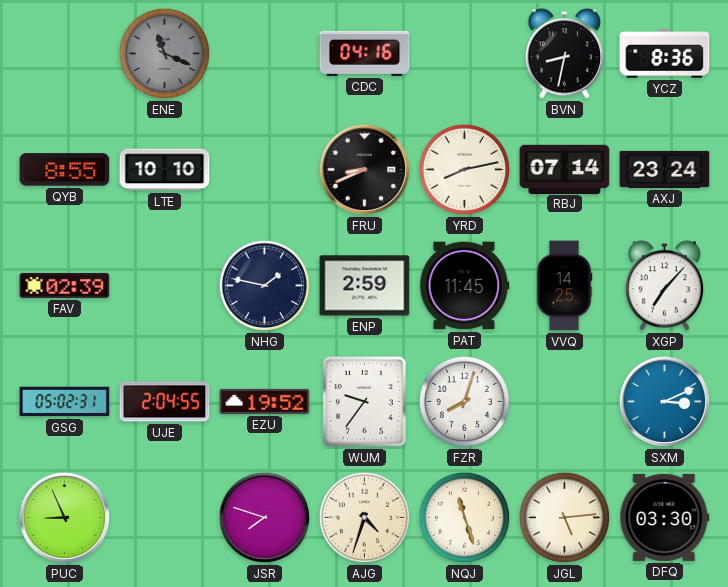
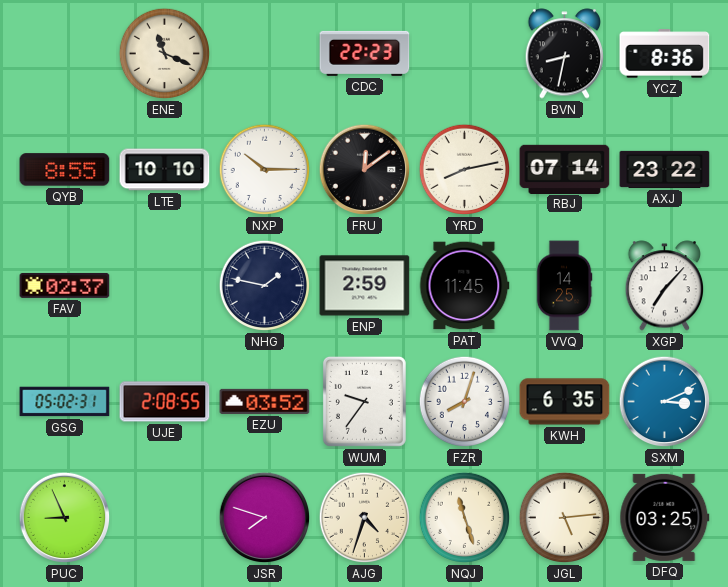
ENE dial: grey -> cream (165, 54)
CDC: 04:16 -> 22:23 (365, 53)
NXP: none -> 10:15 (265, 170)
FRU: 8:41 -> 12:09 (365, 170)
AXJ: 23:24 -> 23:22 (665, 169)
FAV: 02:39 -> 02:37 (65, 285)
UJE: 2:04 -> 2:08 (165, 402)
EZU: 19:52 -> 03:52 (265, 401)
KWH: none -> 6:35 (565, 402)
DFQ: 03:30 -> 03:25 (665, 517)
